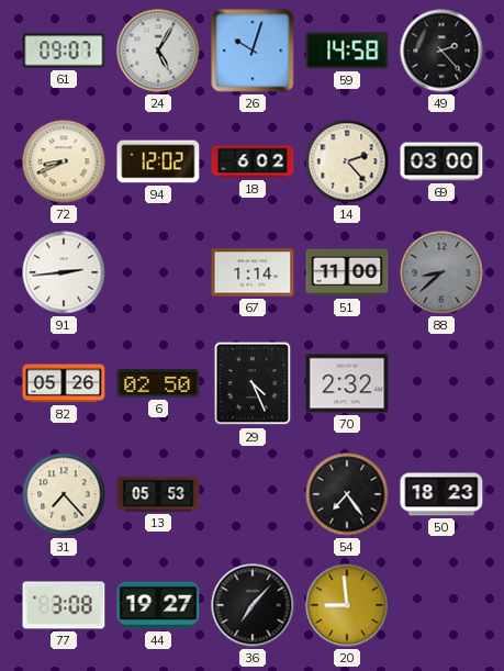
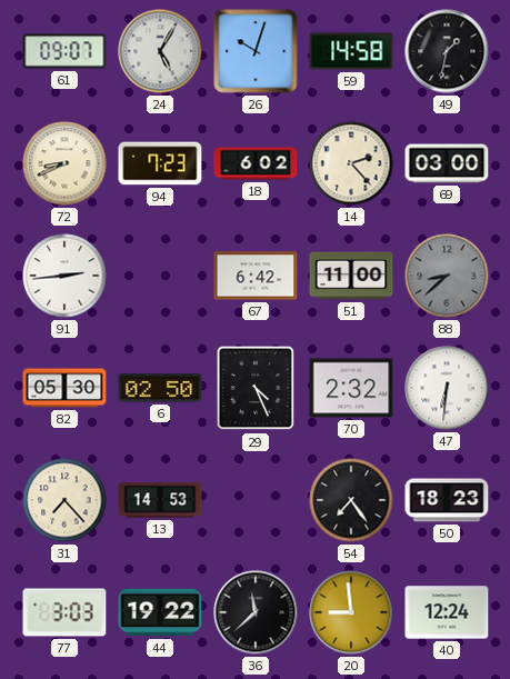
49: 2:23 -> 1:32 (447, 51)
94: 12:02 -> 7:23 (160, 163)
67: 1:14 -> 6:42 (256, 276)
82: 05:26 -> 05:30 (64, 388)
47: none -> 6:31 (447, 388)
13: 05:53 -> 14:53 (160, 500)
77: 3:08 -> 3:03 (64, 612)
44: 19:27 -> 19:22 (160, 612)
36: 7:07 -> 11:38 (256, 612)
40: none -> 12:24 (447, 612)
